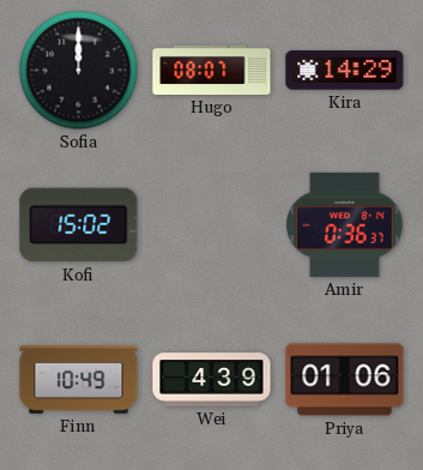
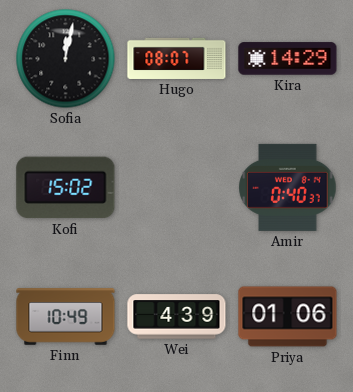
Sofia: 12:00 -> 12:02 (66, 59)
Amir: 0:36 -> 0:40 (288, 187)
